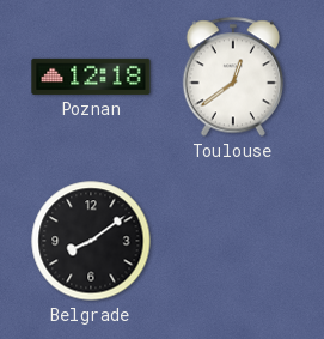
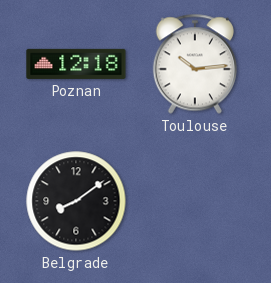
Toulouse: 12:39 -> 10:14 (195, 64)
